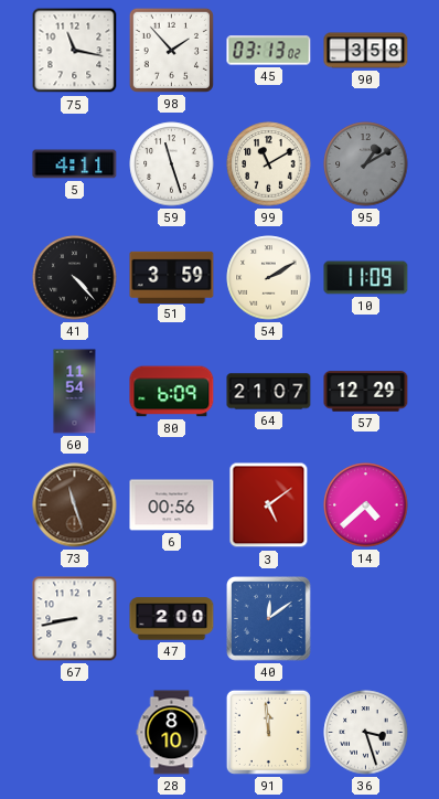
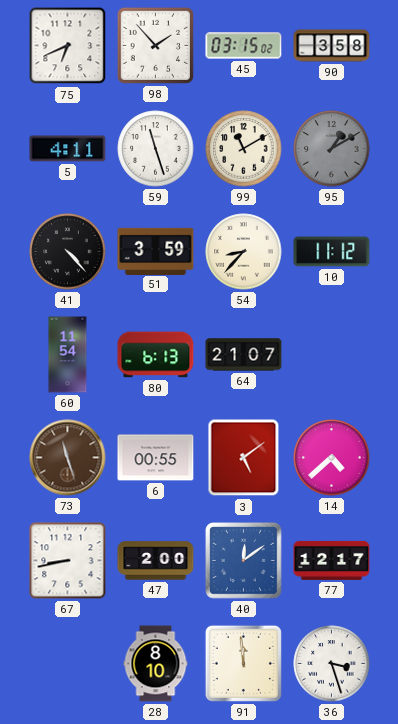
75: 11:17 -> 6:41 (68, 46)
45: 03:13 -> 03:15 (244, 46)
54: 2:10 -> 8:37 (244, 252)
10: 11:09 -> 11:12 (332, 252)
80: 6:09 -> 6:13 (156, 355)
57: 12:29 -> none (366, 392)
6: 00:56 -> 00:55 (156, 458)
77: none -> 12:17 (332, 560)
